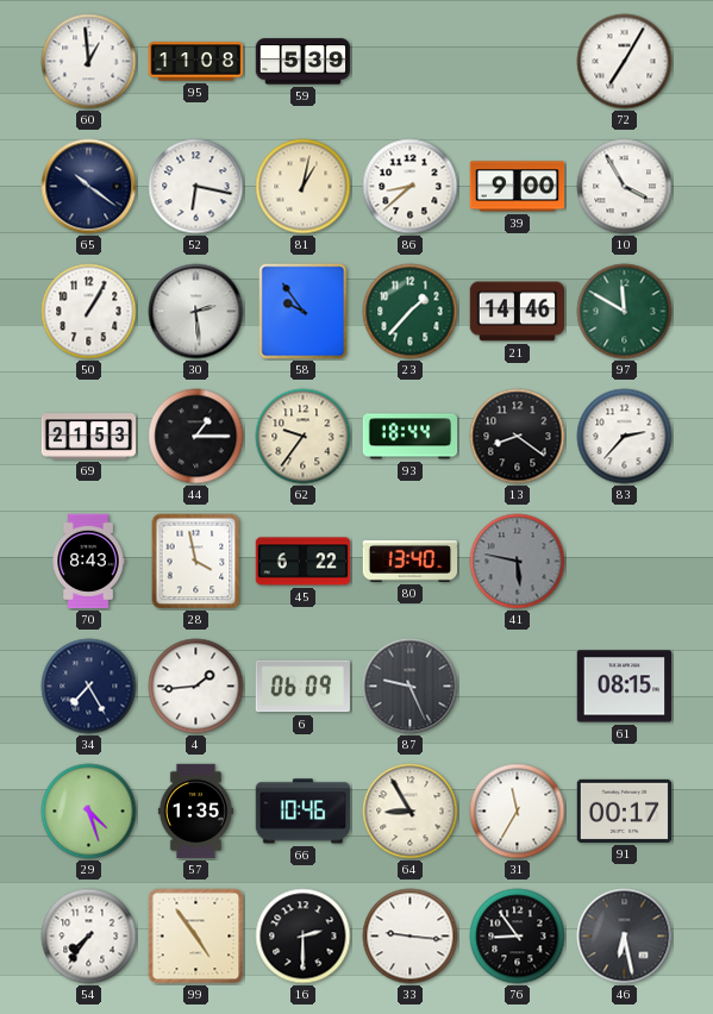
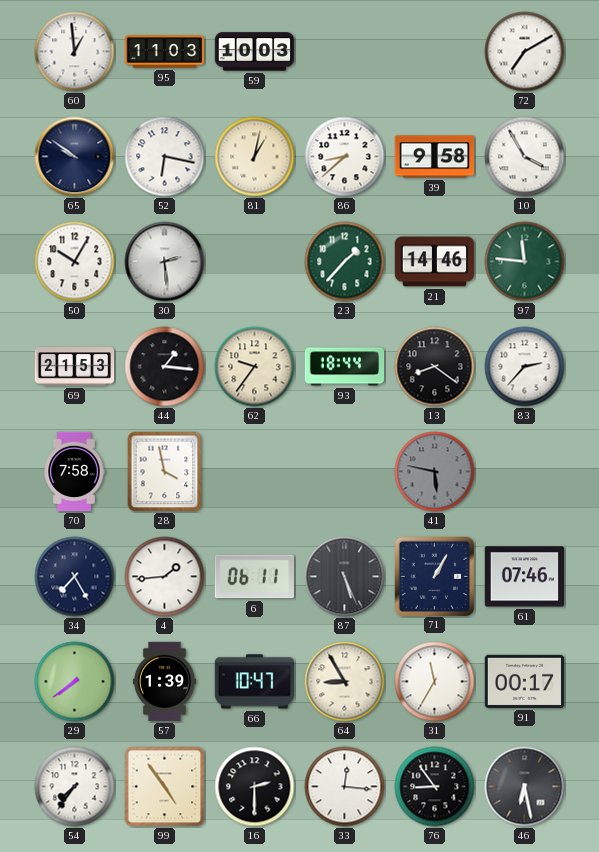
95: 11:08 -> 11:03 (165, 52)
59: 5:39 -> 10:03 (255, 52)
72: 7:05 -> 7:10 (525, 52)
65: 10:21 -> 9:51 (75, 157)
39: 9:00 -> 9:58 (435, 157)
50: 1:05 -> 10:05 (75, 262)
58: 9:54 -> none (304, 312)
97: 11:50 -> 11:46 (525, 262)
44: 1:15 -> 1:16 (165, 367)
70: 8:43 -> 7:58 (74, 472)
45: 6:22 -> none (304, 562)
80: 13:40 -> none (411, 562)
6: 06:09 -> 06:11 (254, 577)
87: 9:26 -> 5:26 (345, 577)
71: none -> 1:05 (434, 576)
61: 08:15 -> 07:46 (525, 577)
29: 4:27 -> 7:39 (75, 682)
57: 1:35 -> 1:39 (164, 682)
66: 10:46 -> 10:47 (254, 682)
33: 9:16 -> 12:16 (345, 787)
